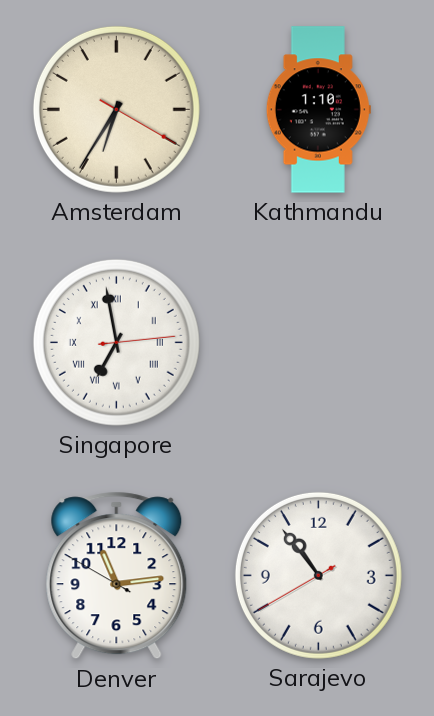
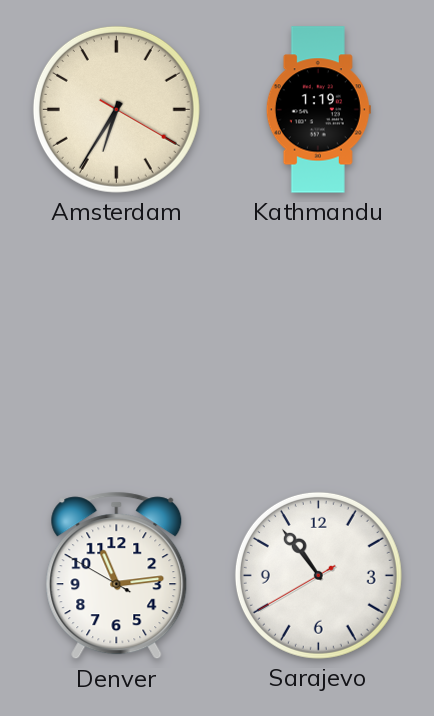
Kathmandu: 1:10 -> 1:19 (318, 110)
Singapore: 6:58 -> none (116, 342)
